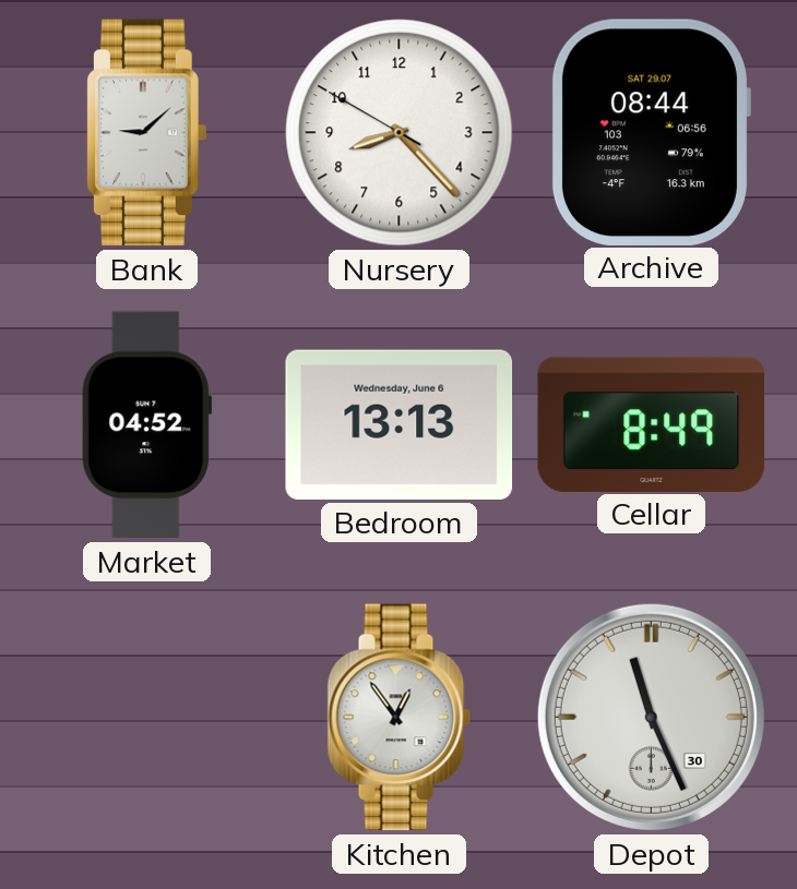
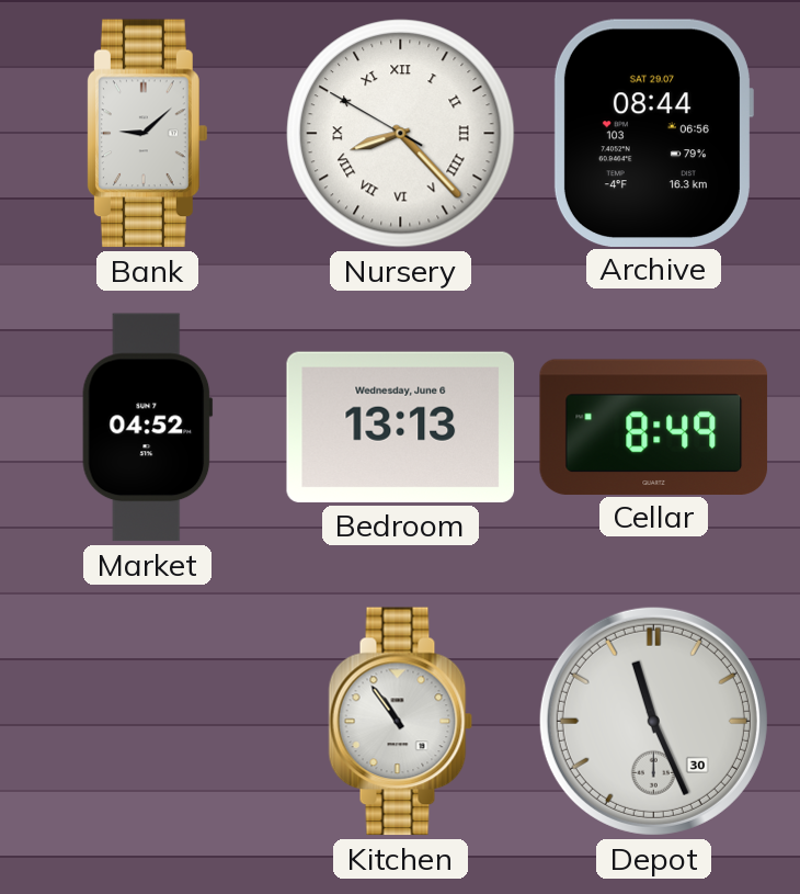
Nursery numerals: Arabic -> Roman (401, 134)
Kitchen: 12:54 -> 10:54 (401, 722)
